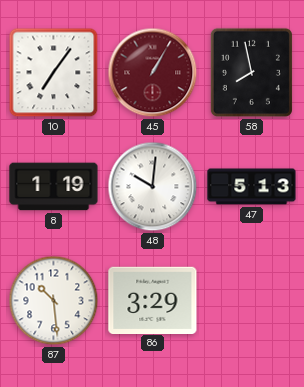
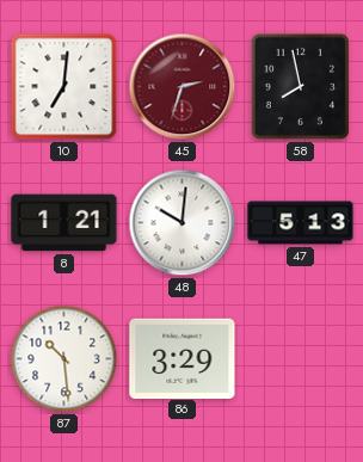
10: 7:06 -> 7:01 (64, 87)
45: 1:05 -> 2:33 (183, 87)
8: 1:19 -> 1:21 (64, 223)
